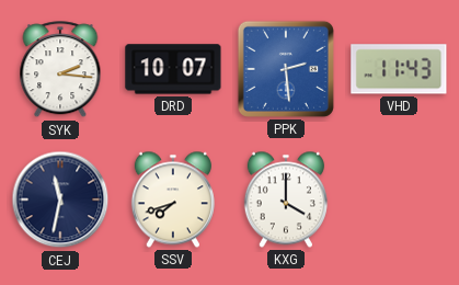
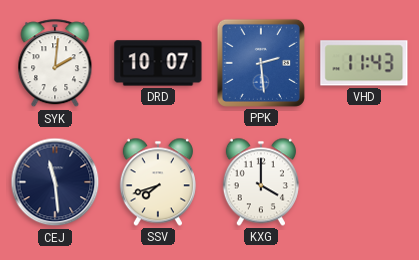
SYK: 2:16 -> 2:01 (55, 64)
CEJ: 11:32 -> 11:29 (55, 182)
